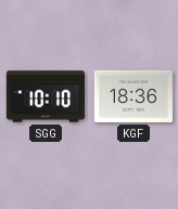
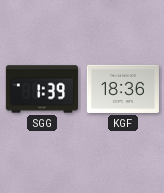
SGG: 10:10 -> 1:39 (42, 89)
